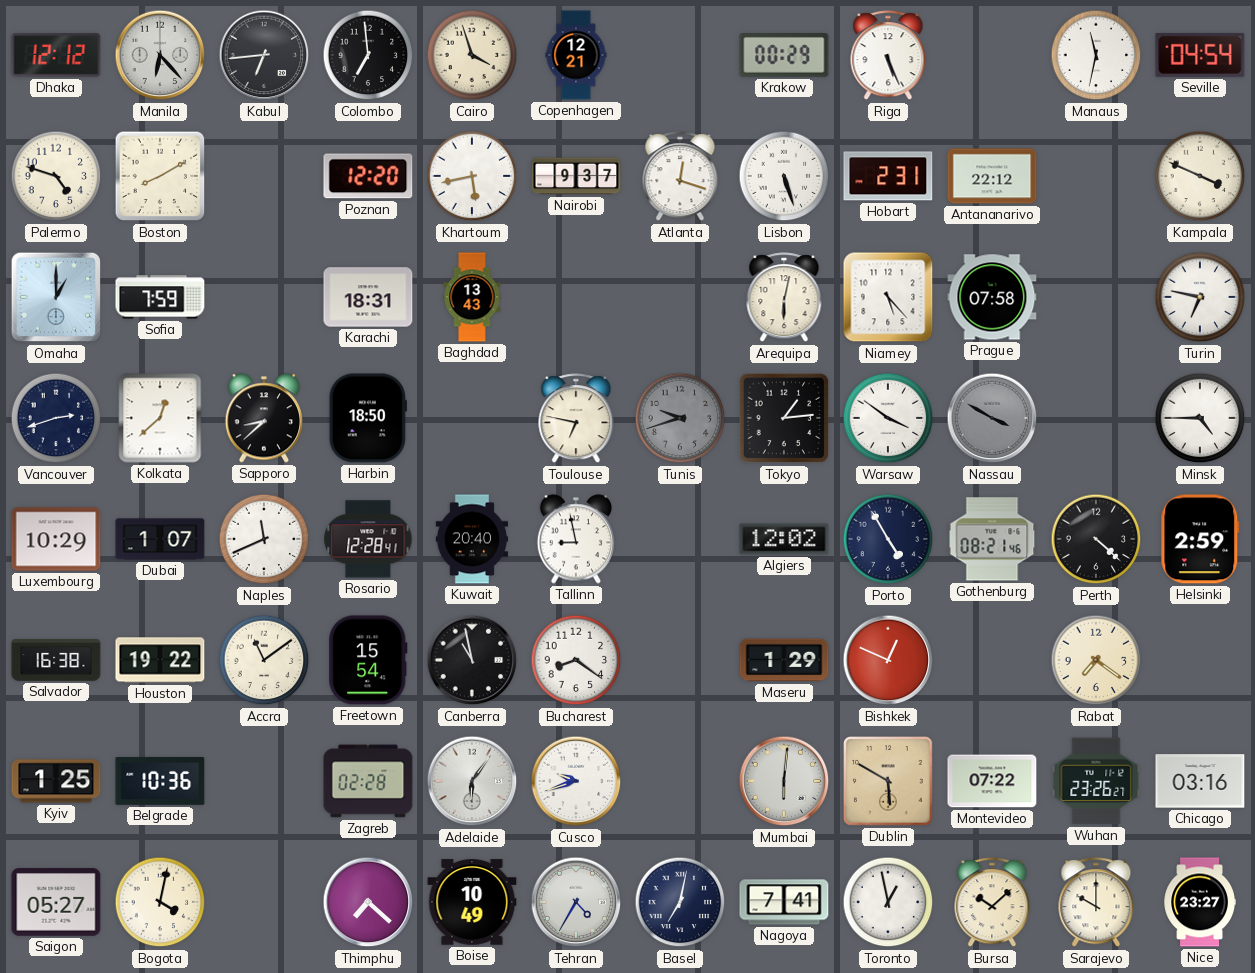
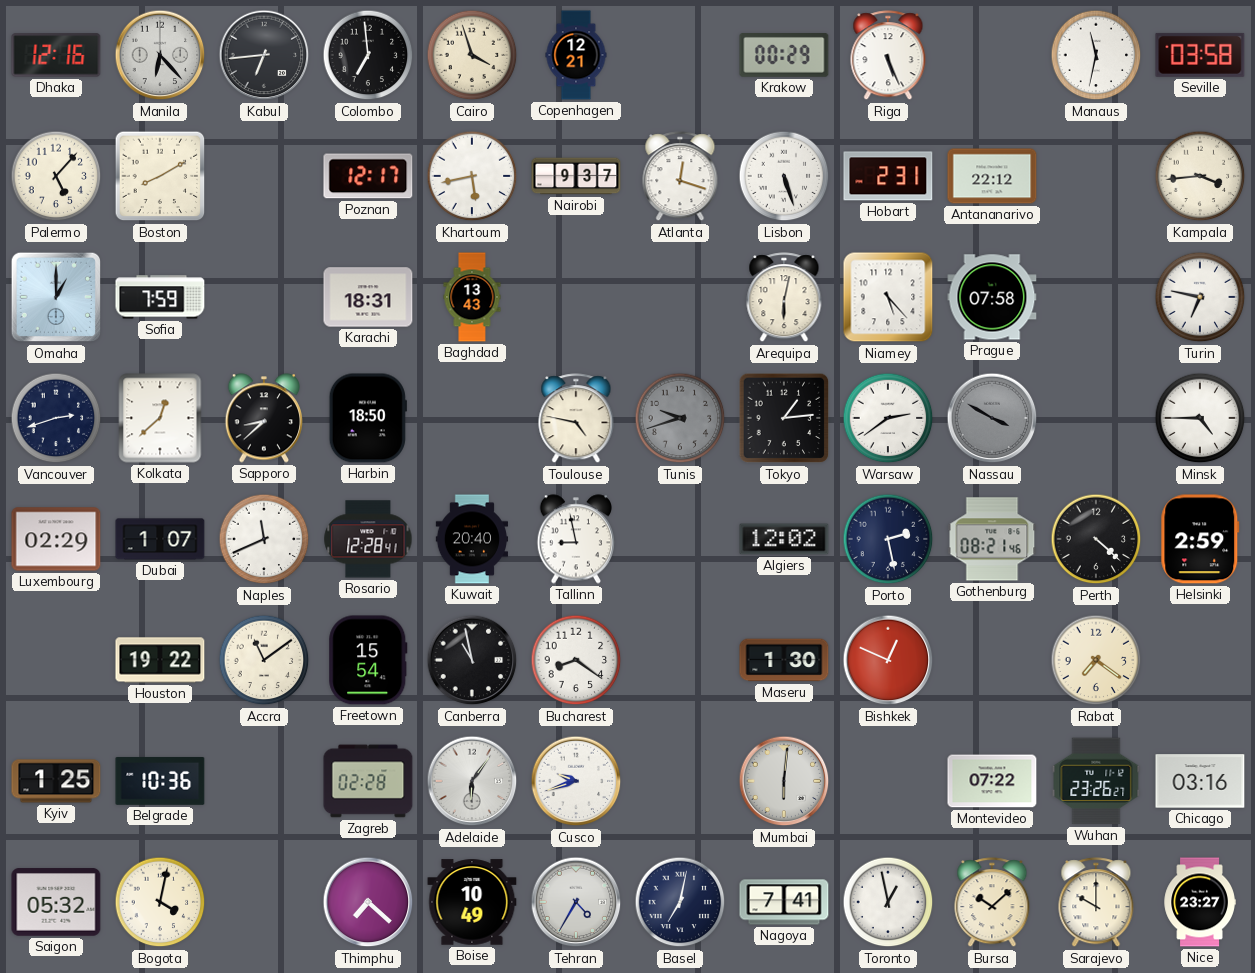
Dhaka: 12:12 -> 12:16 (56, 55)
Seville: 04:54 -> 03:58 (1200, 55)
Palermo: 4:48 -> 5:07 (56, 176)
Poznan: 12:20 -> 12:17 (368, 176)
Kampala: 3:49 -> 3:44 (1200, 176)
Toulouse: 6:47 -> 4:47 (576, 419)
Warsaw: 3:51 -> 2:39 (888, 418)
Luxembourg: 10:29 -> 02:29 (56, 539)
Porto: 4:55 -> 2:28 (888, 539)
Salvador: 16:38 -> none (56, 660)
Maseru: 1:29 -> 1:30 (784, 660)
Dublin: 5:50 -> none (889, 782)
Saigon: 05:27 -> 05:32 (56, 902)
